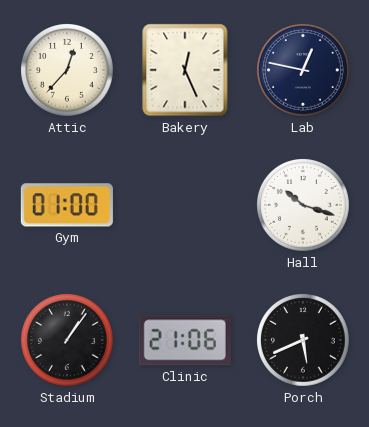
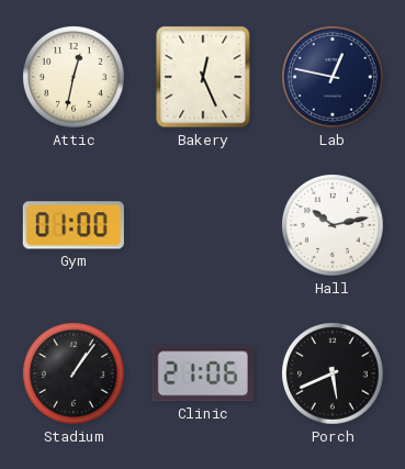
Attic: 12:37 -> 12:32 (75, 78)
Hall: 10:18 -> 10:13 (334, 226)
